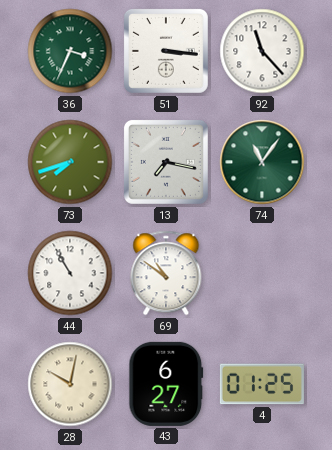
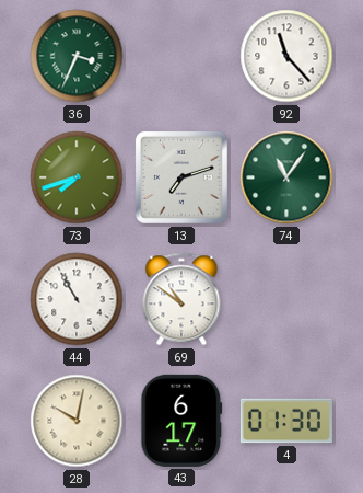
51: 3:16 -> none (166, 51)
13: 7:17 -> 7:12 (181, 177)
43: 6:27 -> 6:17 (181, 421)
4: 01:25 -> 01:30 (286, 421)
